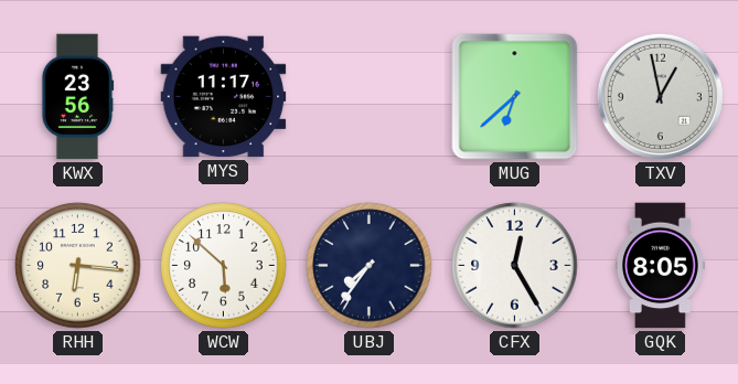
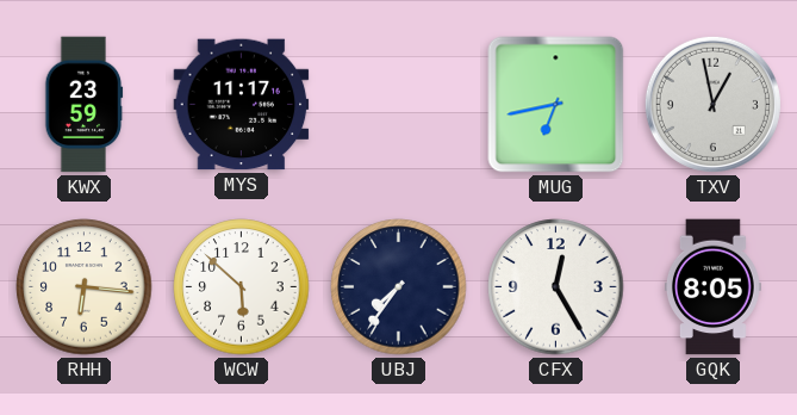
KWX: 23:56 -> 23:59 (83, 105)
MUG: 6:38 -> 6:43 (556, 105)
